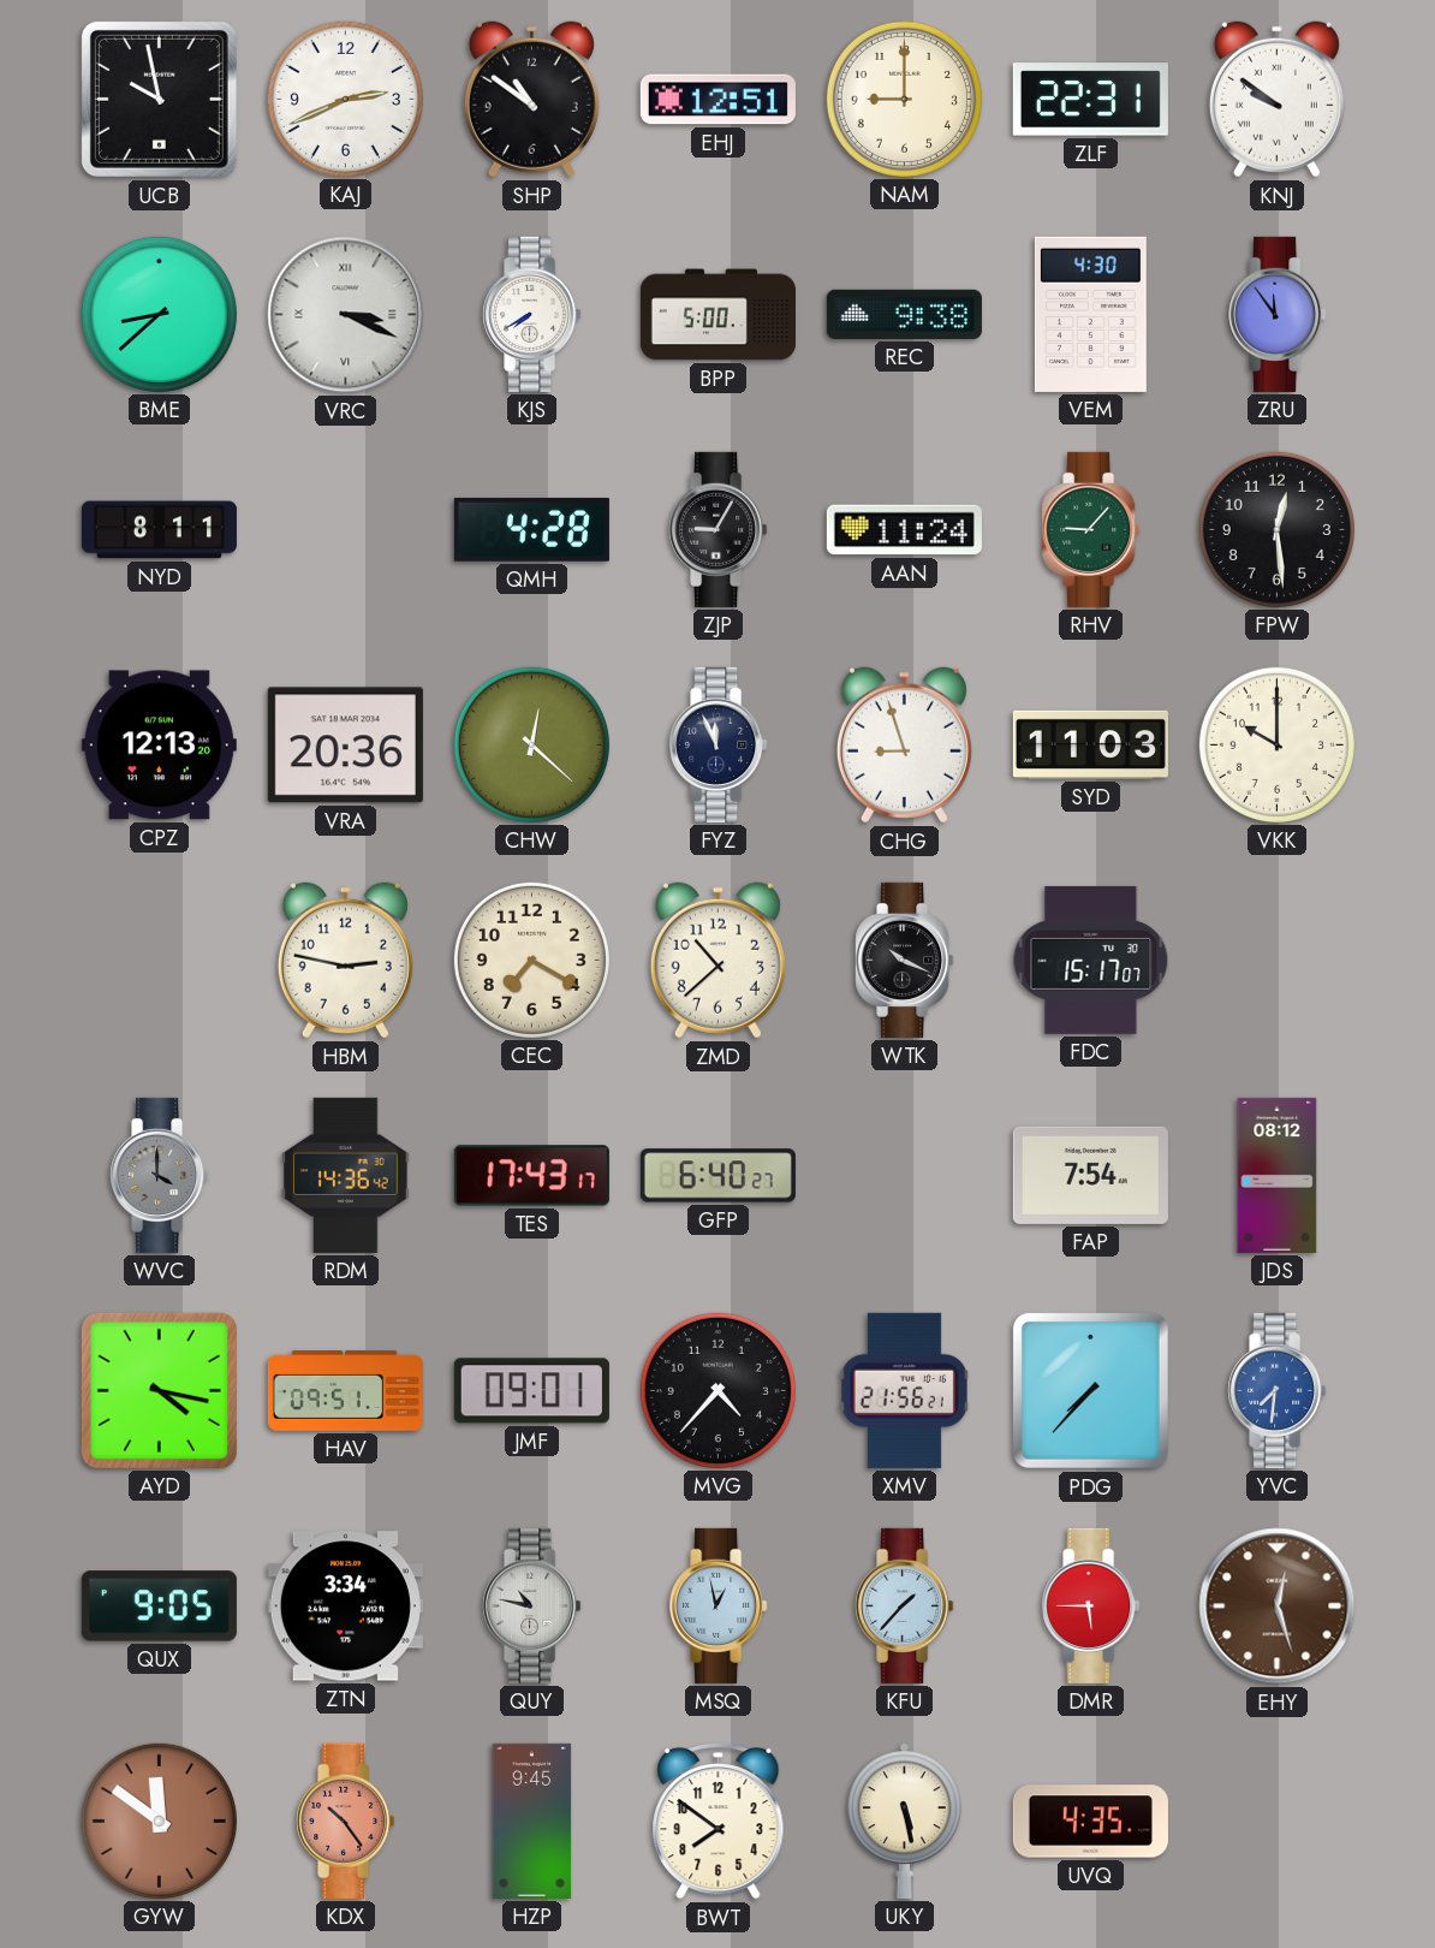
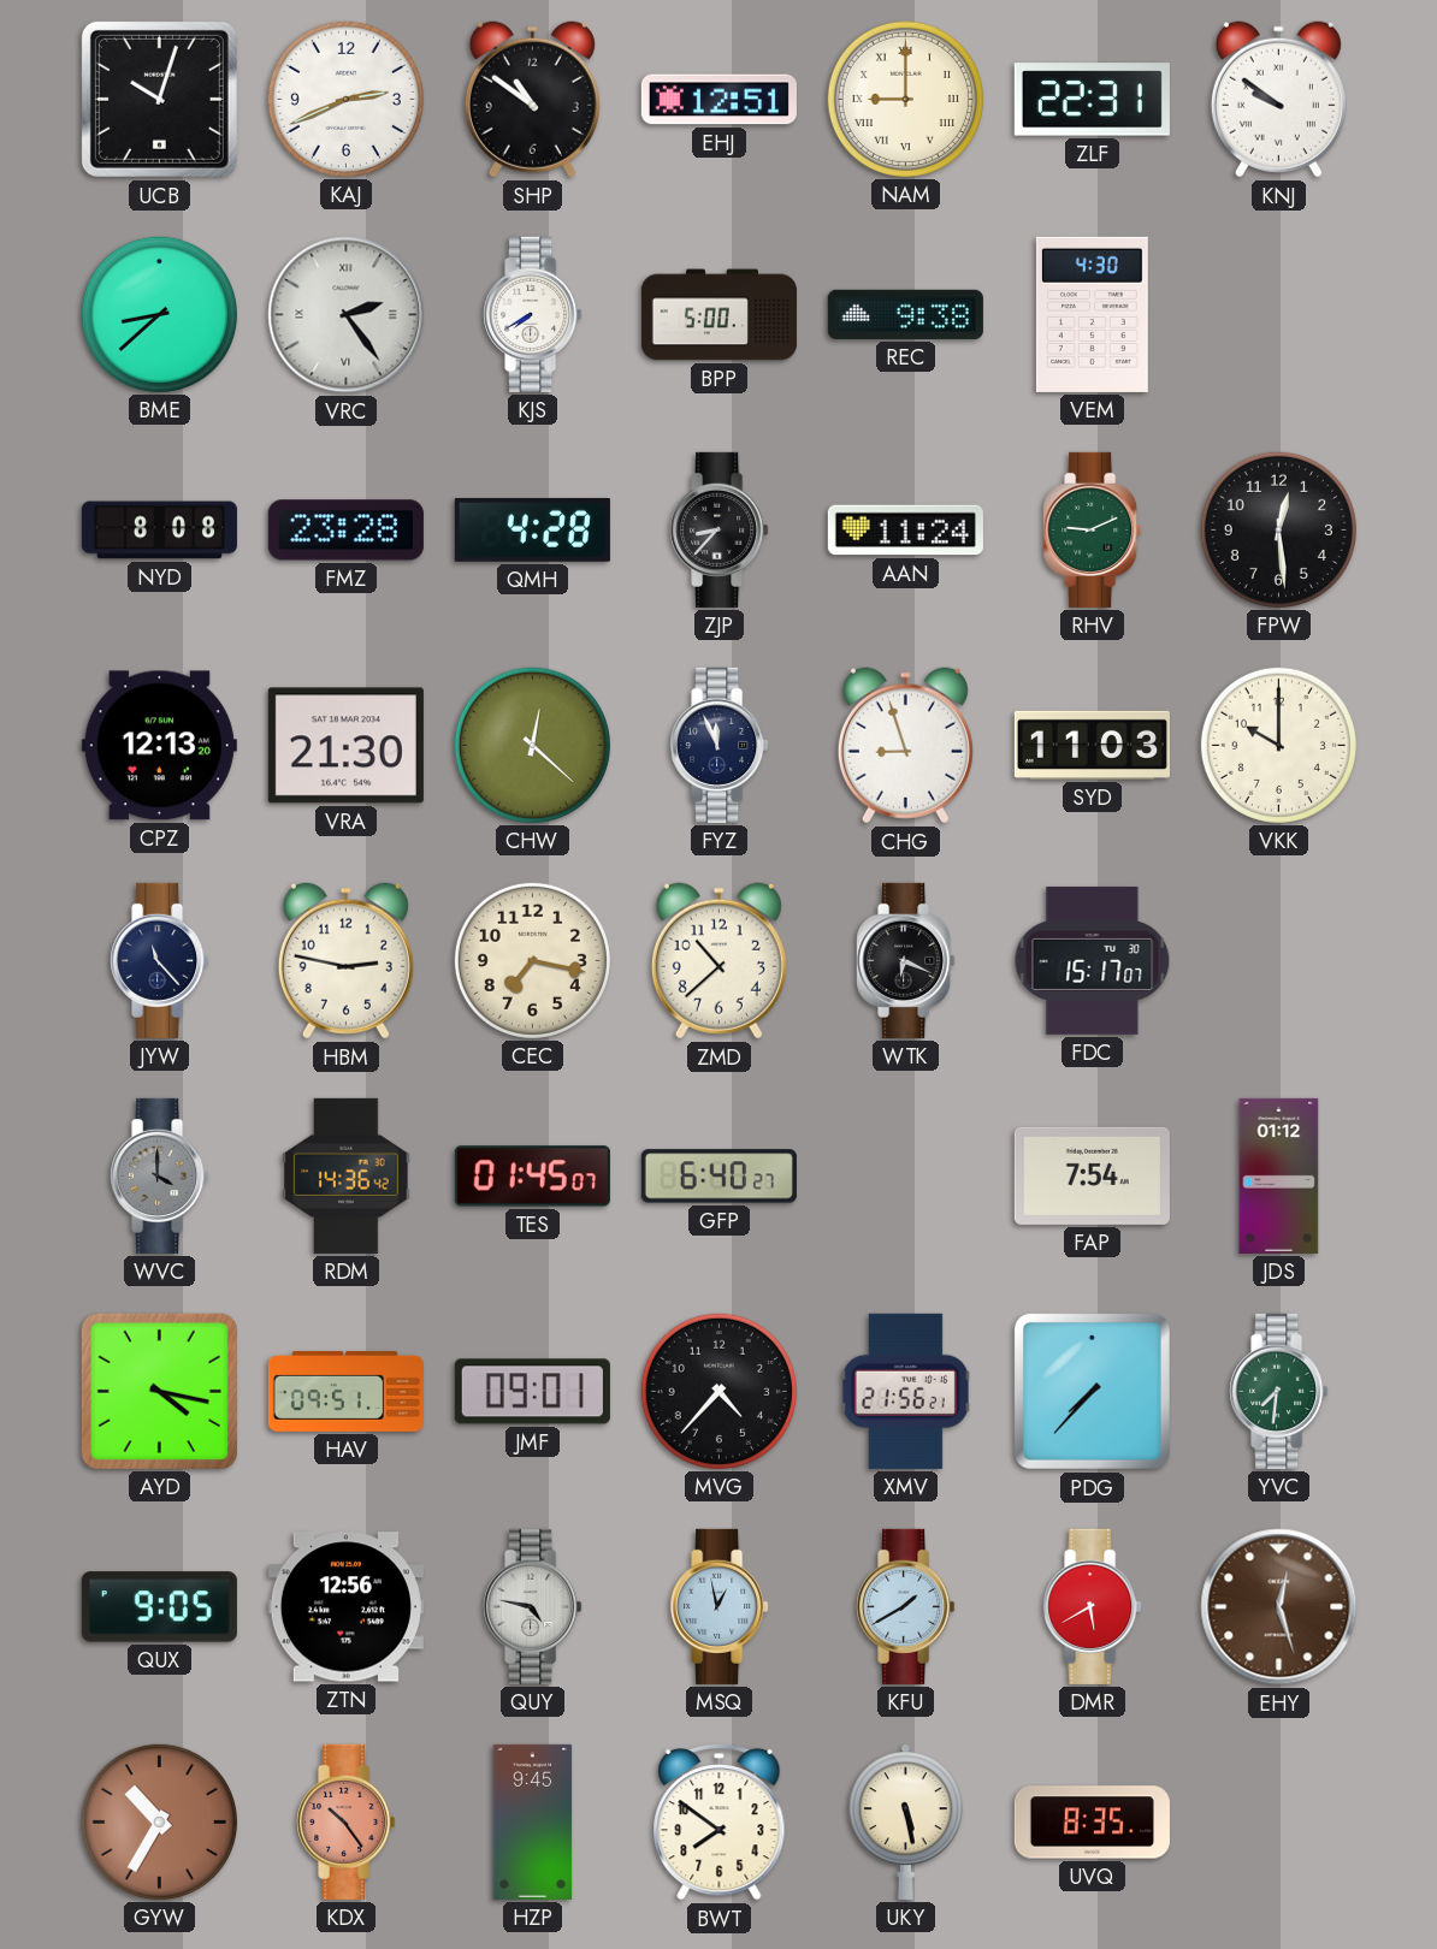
UCB: 9:58 -> 10:03 (159, 99)
NAM numerals: Arabic -> Roman (905, 99)
VRC: 3:19 -> 2:24 (347, 315)
ZRU: 11:54 -> none (1278, 314)
NYD: 8:11 -> 8:08 (159, 531)
FMZ: none -> 23:28 (345, 531)
ZJP: 9:05 -> 8:37 (720, 529)
RHV: 9:07 -> 9:11 (1093, 529)
VRA: 20:36 -> 21:30 (345, 746)
JYW: none -> 11:23 (160, 960)
CEC: 7:20 -> 7:17 (532, 960)
WTK: 10:19 -> 6:19 (906, 960)
TES: 17:43 -> 01:45 (532, 1177)
JDS: 08:12 -> 01:12 (1279, 1175)
YVC dial: blue -> green (1279, 1391)
ZTN: 3:34 -> 12:56 (345, 1607)
QUY: 10:47 -> 4:47 (533, 1606)
KFU: 1:37 -> 1:40 (906, 1606)
DMR: 5:45 -> 5:40 (1093, 1606)
GYW: 11:51 -> 10:35 (159, 1821)
UVQ: 4:35 -> 8:35 (1092, 1823)
